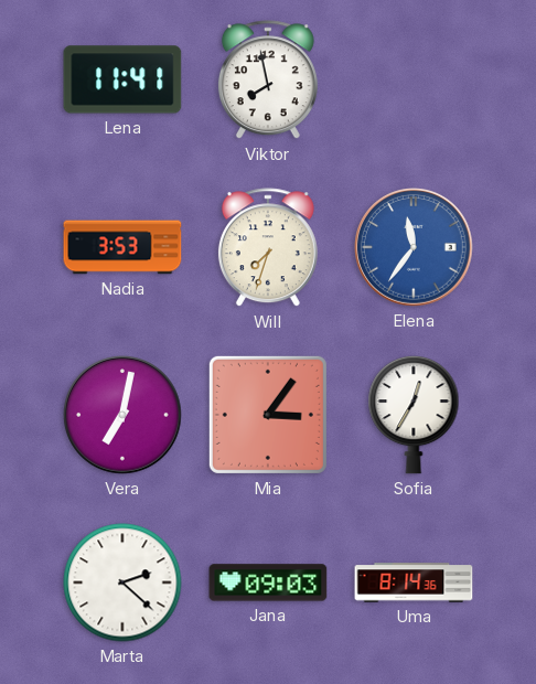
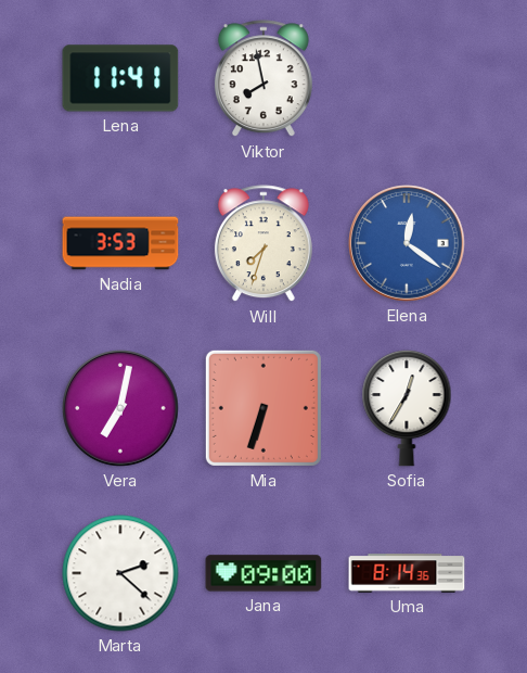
Elena: 11:36 -> 12:21 (407, 243)
Mia: 3:06 -> 6:33 (263, 408)
Jana: 09:03 -> 09:00 (263, 573)
